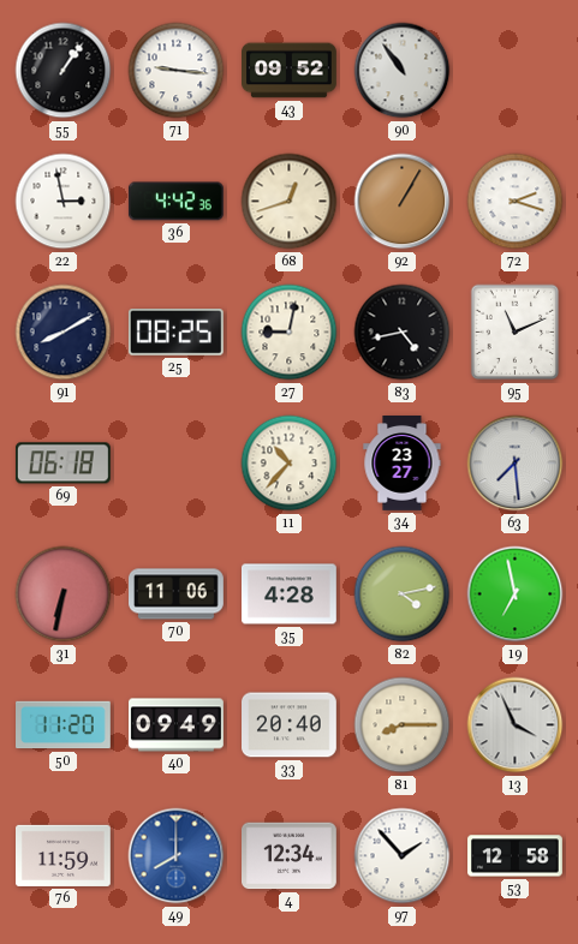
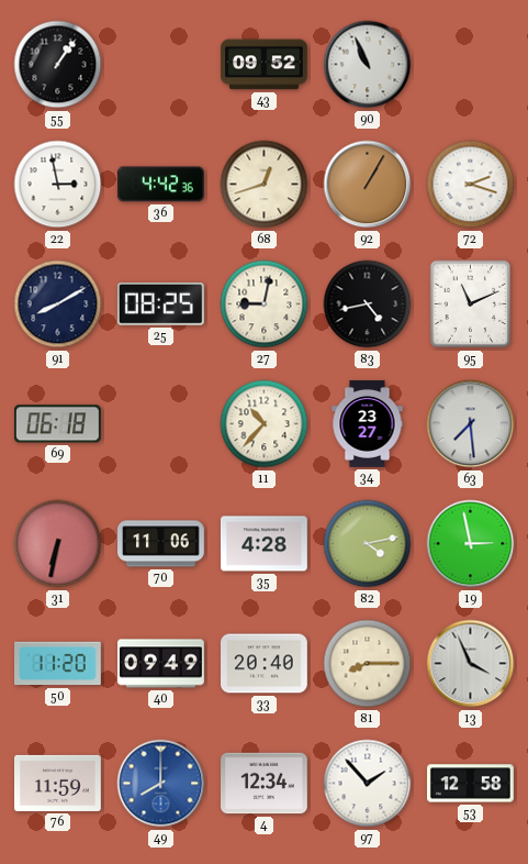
71: 9:16 -> none (177, 71)
90: 10:54 -> 10:56 (368, 65)
19: 6:58 -> 2:58 (471, 544)
